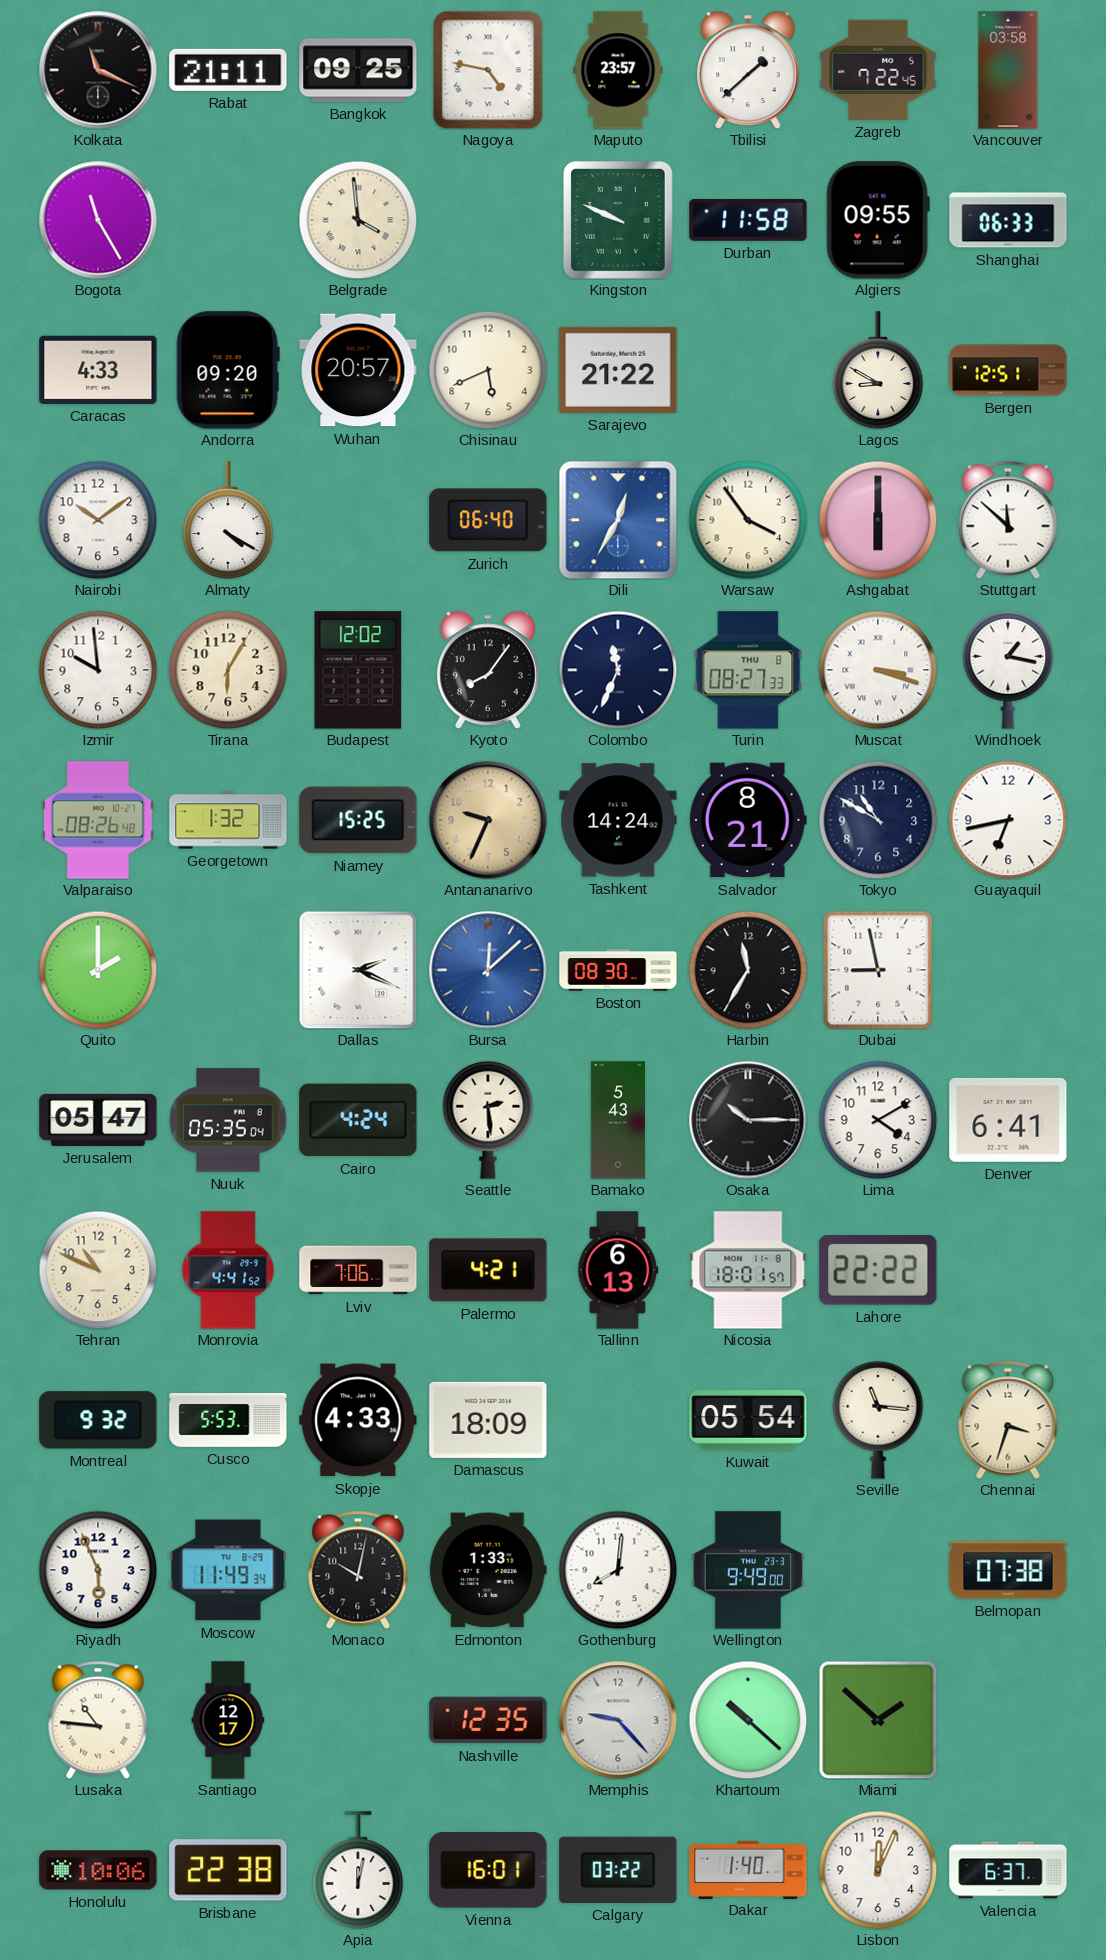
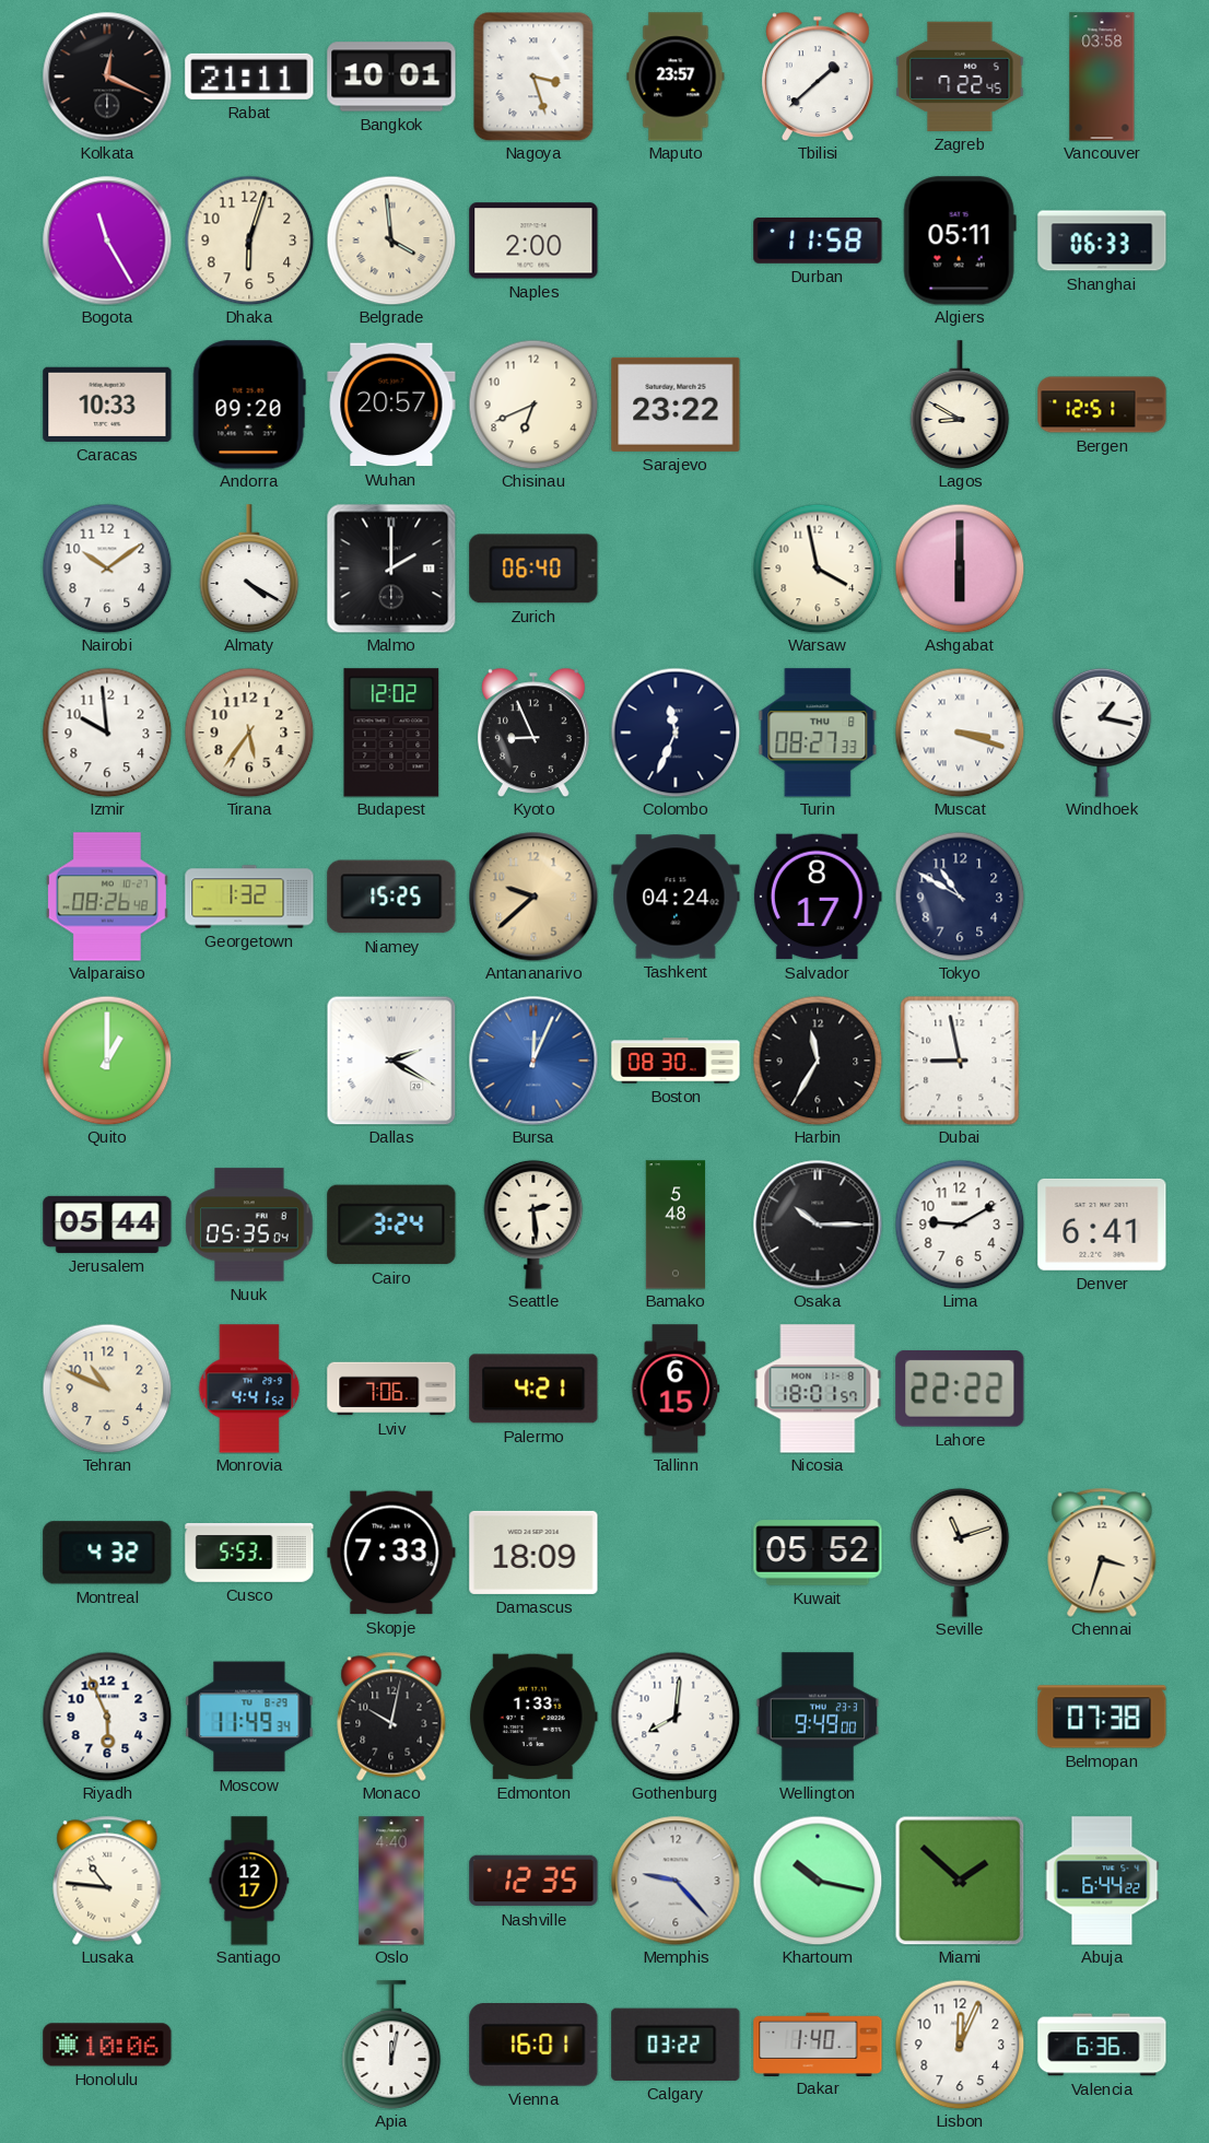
Kolkata: 11:19 -> 12:19 (107, 77)
Bangkok: 09:25 -> 10:01 (391, 77)
Nagoya: 4:47 -> 3:27 (533, 77)
Dhaka: none -> 6:03 (249, 241)
Naples: none -> 2:00 (533, 241)
Kingston: 9:49 -> none (618, 221)
Algiers: 09:55 -> 05:11 (960, 241)
Caracas: 4:33 -> 10:33 (107, 405)
Chisinau: 5:41 -> 6:41 (533, 405)
Sarajevo: 21:22 -> 23:22 (676, 405)
Malmo: none -> 2:00 (391, 569)
Dili: 12:35 -> none (618, 520)
Warsaw: 3:54 -> 3:58 (818, 569)
Stuttgart: 11:52 -> none (1008, 520)
Tirana: 6:05 -> 5:36 (249, 733)
Kyoto: 8:06 -> 8:56 (535, 733)
Antananarivo: 9:34 -> 9:38 (533, 897)
Tashkent: 14:24 -> 04:24 (676, 897)
Salvador: 8:21 -> 8:17 (818, 897)
Guayaquil: 6:43 -> none (1008, 820)
Quito: 2:00 -> 1:00 (107, 1061)
Dallas: 2:19 -> 2:20 (391, 1061)
Bursa: 12:08 -> 12:04 (533, 1061)
Jerusalem: 05:47 -> 05:44 (107, 1225)
Cairo: 4:24 -> 3:24 (391, 1225)
Bamako: 5:43 -> 5:48 (676, 1225)
Lima: 4:10 -> 9:10 (960, 1225)
Tallinn: 6:13 -> 6:15 (676, 1389)
Montreal: 9:32 -> 4:32 (107, 1553)
Skopje: 4:33 -> 7:33 (391, 1553)
Kuwait: 05:54 -> 05:52 (818, 1553)
Seville: 11:16 -> 11:12 (960, 1553)
Oslo: none -> 4:40 (391, 1881)
Khartoum: 10:22 -> 10:17 (818, 1881)
Abuja: none -> 6:44 (1102, 1881)
Brisbane: 22:38 -> none (228, 1870)
Valencia: 6:37 -> 6:36 (1102, 2045)
